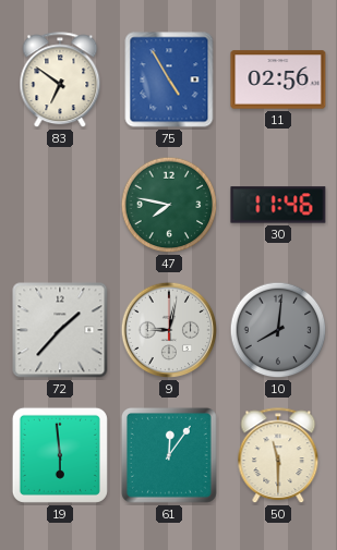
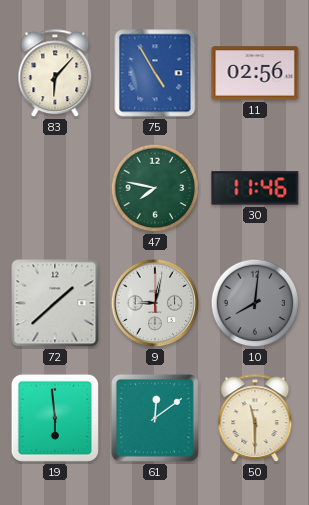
83: 6:51 -> 6:07 (55, 74)
72: 1:37 -> 1:38 (55, 303)
61: 12:06 -> 12:09 (155, 418)
